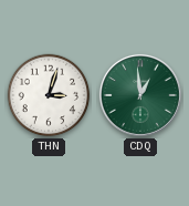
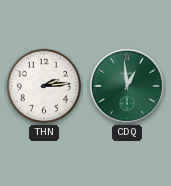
THN: 3:03 -> 2:14 (44, 86)
